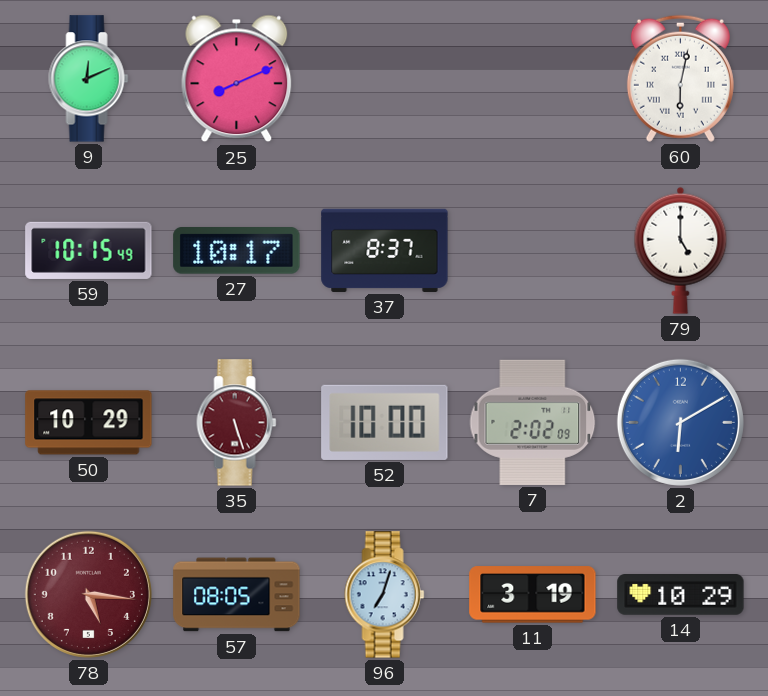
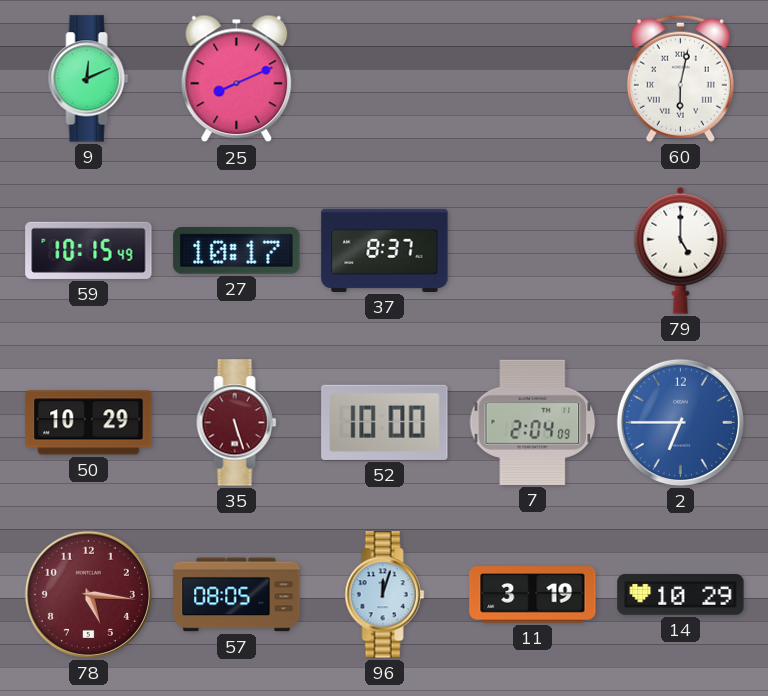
7: 2:02 -> 2:04 (533, 422)
2: 6:10 -> 6:45 (680, 422)
96: 7:03 -> 12:03 (385, 595)
